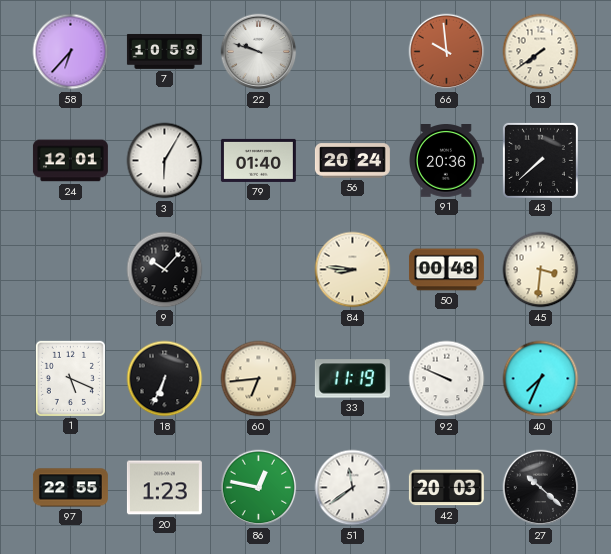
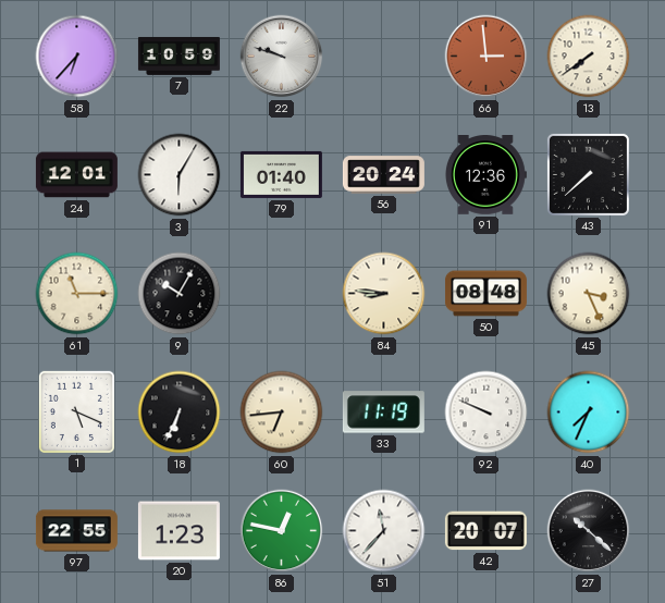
66: 9:59 -> 2:59 (487, 57)
91: 20:36 -> 12:36 (485, 175)
61: none -> 11:15 (77, 294)
9: 10:07 -> 10:05 (180, 294)
50: 00:48 -> 08:48 (485, 294)
45: 3:31 -> 3:26 (589, 294)
51: 11:39 -> 11:37 (384, 531)
42: 20:03 -> 20:07 (485, 531)
